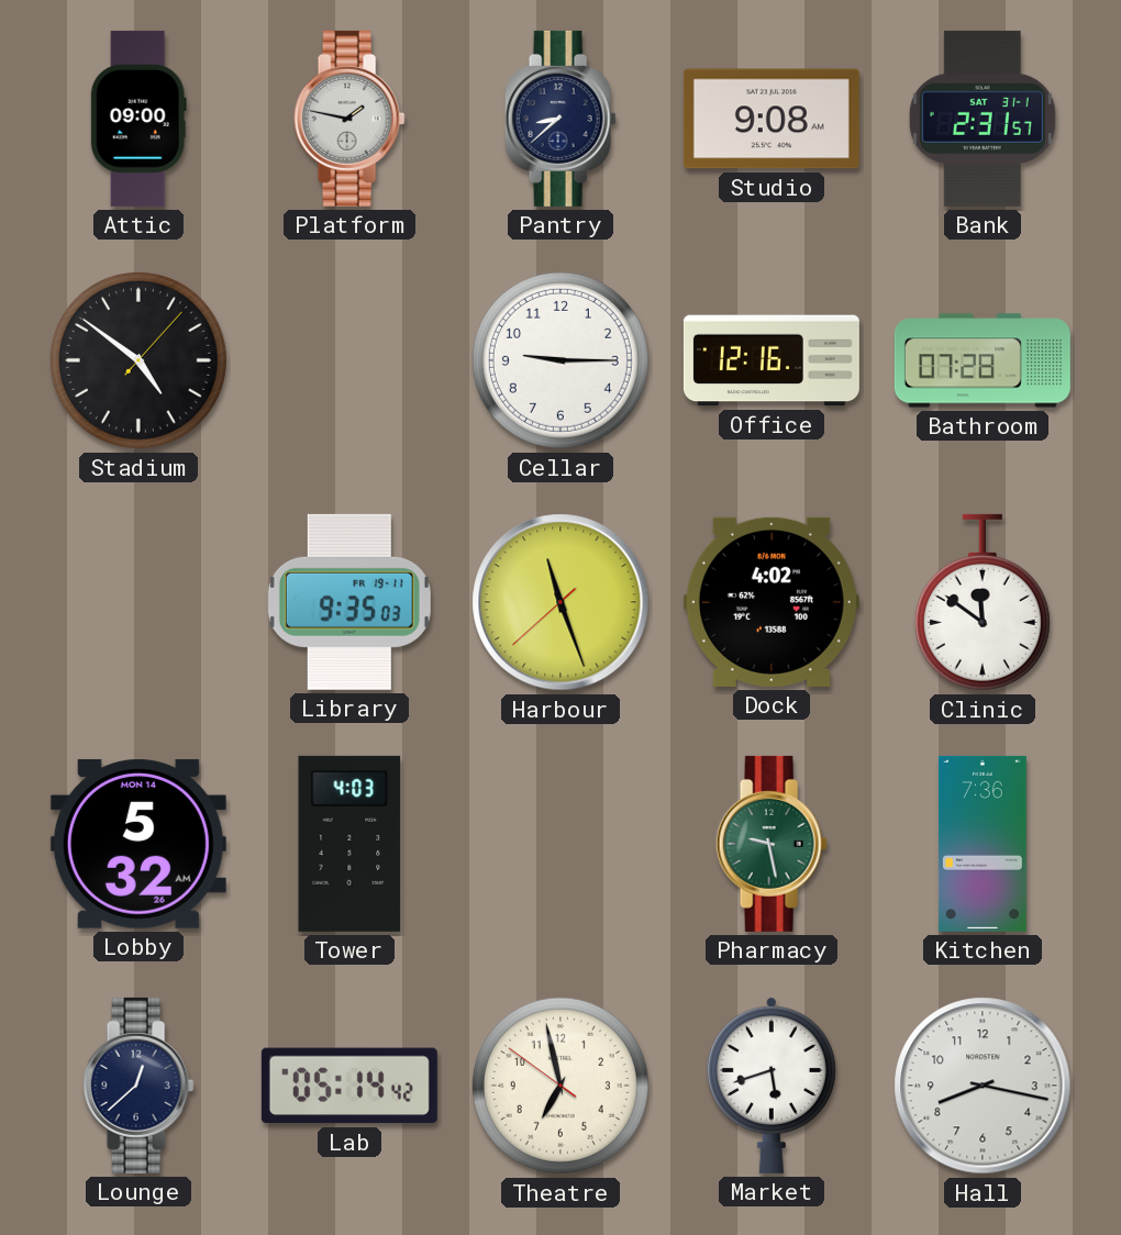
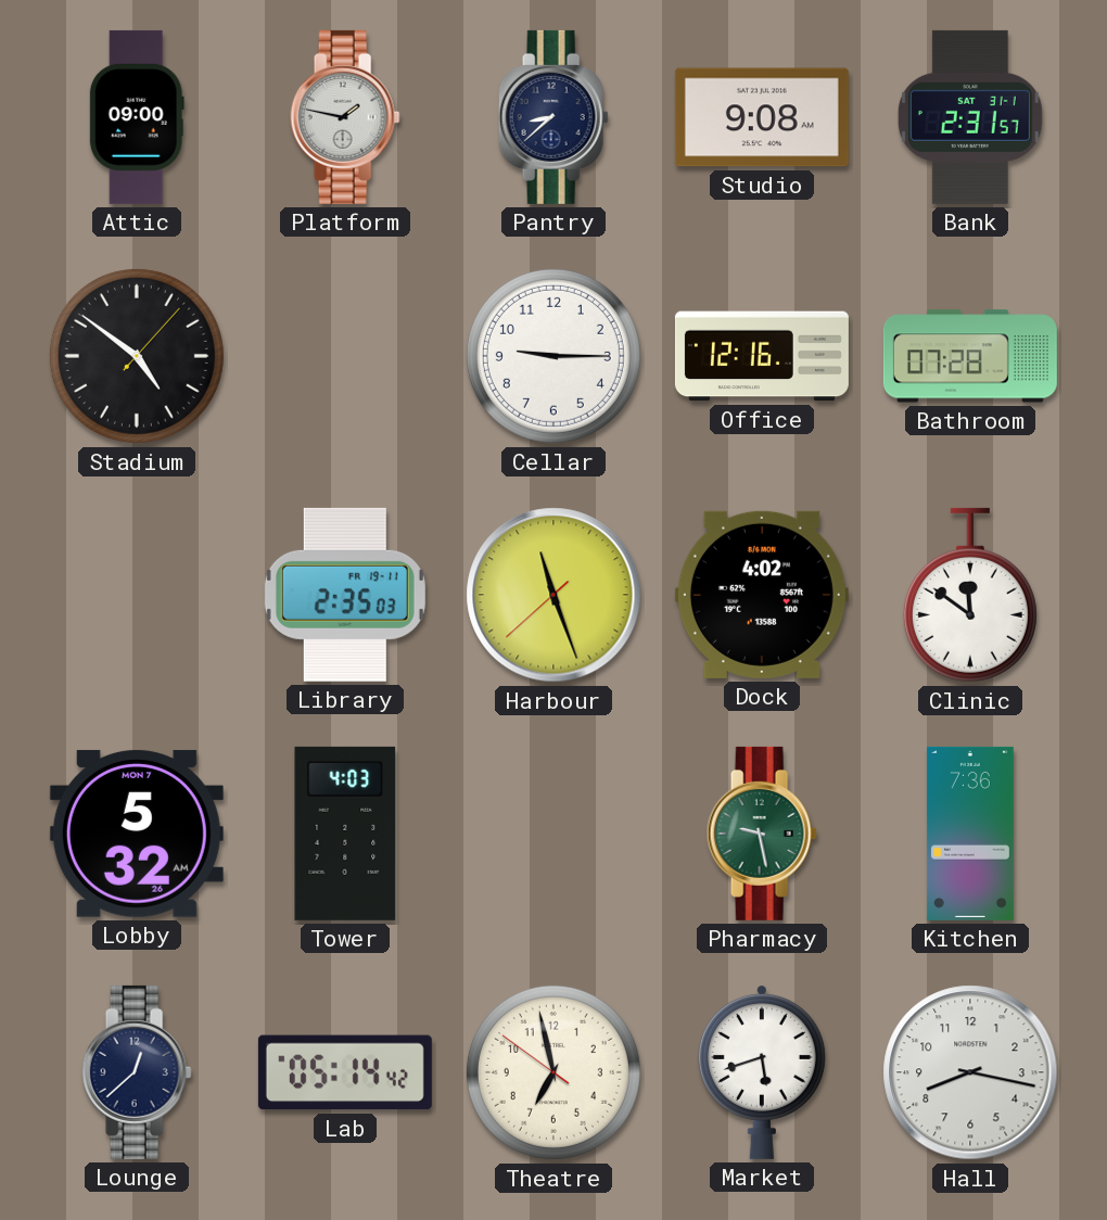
Library: 9:35 -> 2:35 (345, 595)
Lobby date: MON 14 -> MON 7 (137, 834)
